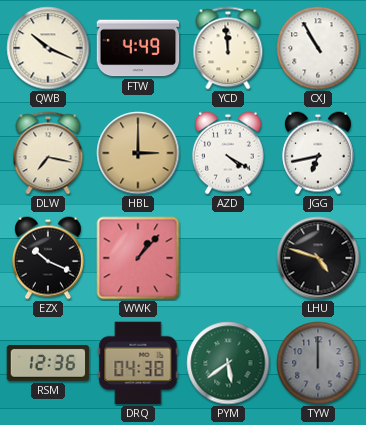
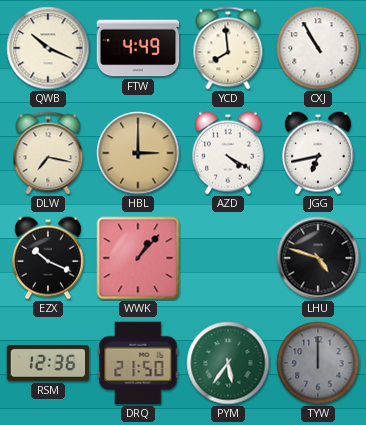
YCD: 11:59 -> 7:59 (228, 48)
DRQ: 04:38 -> 21:50 (138, 363)
PYM: 5:39 -> 5:36 (228, 363)
